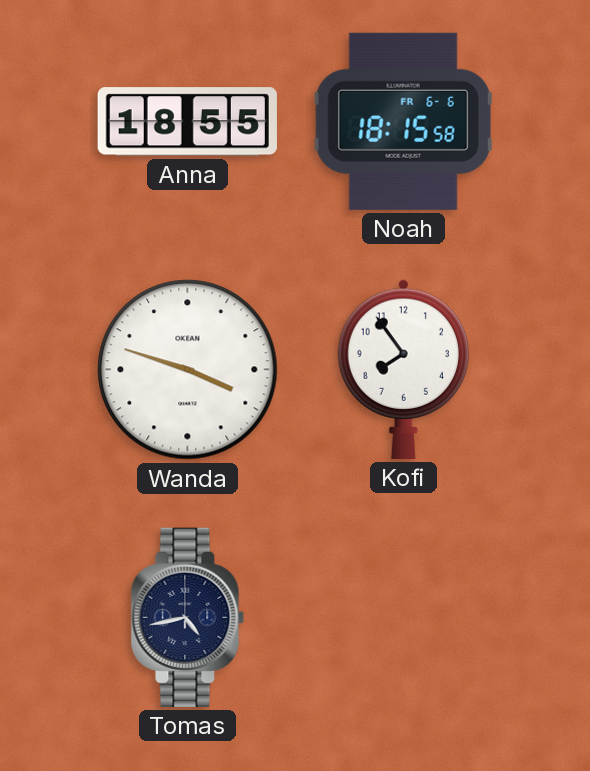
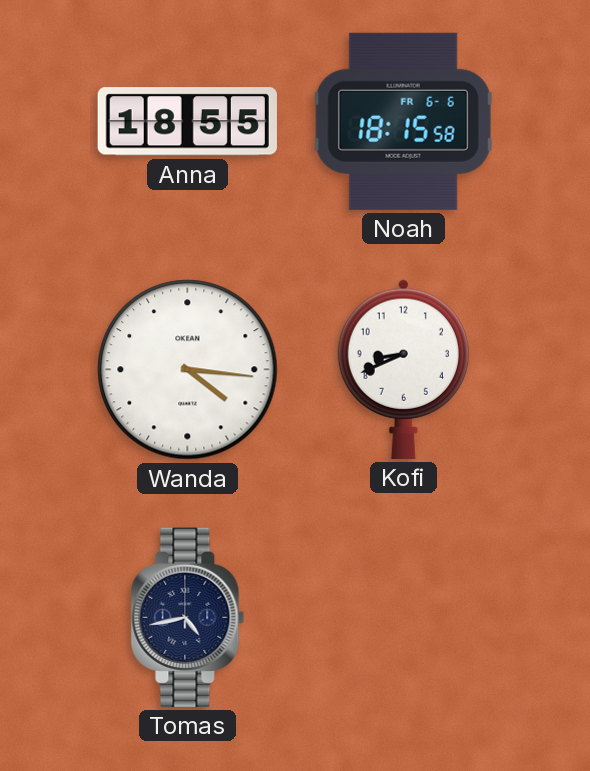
Wanda: 3:48 -> 4:16 (188, 370)
Kofi: 7:54 -> 8:41 (403, 369)
